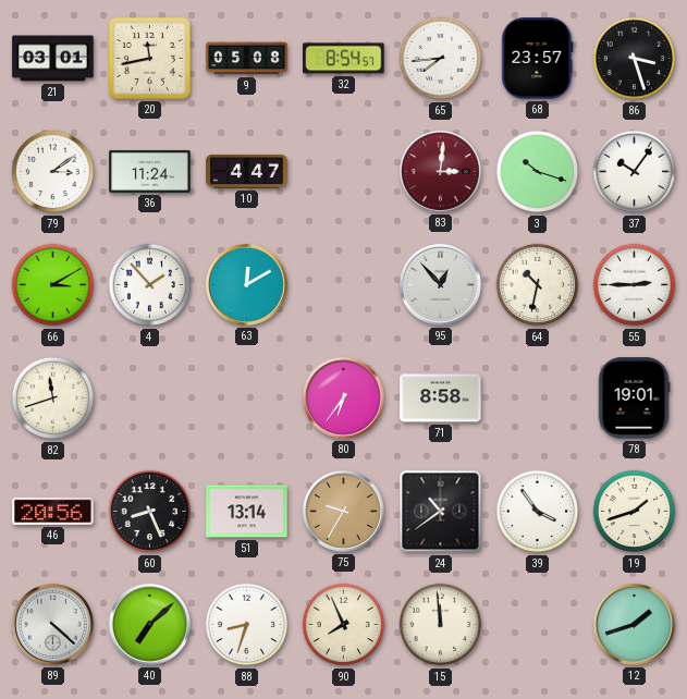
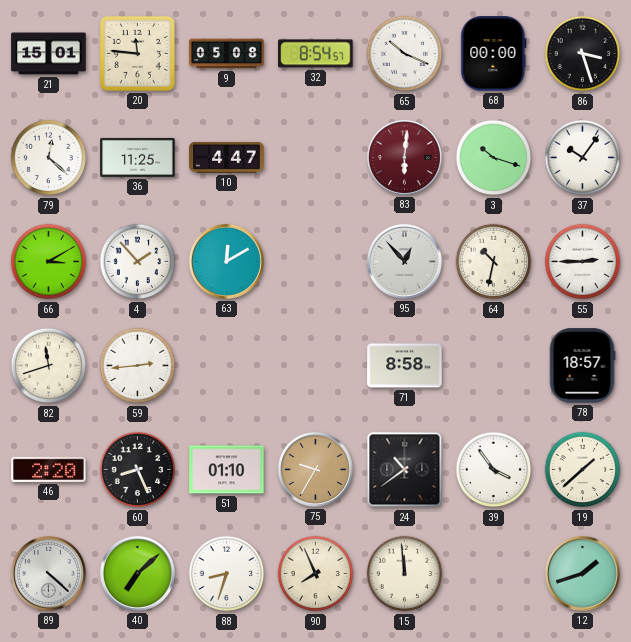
21: 03:01 -> 15:01 (49, 54)
20: 11:43 -> 11:46 (137, 53)
65: 7:44 -> 10:19 (405, 54)
68: 23:57 -> 00:00 (494, 54)
79: 3:09 -> 12:22 (49, 158)
36: 11:24 -> 11:25 (138, 157)
83: 3:01 -> 6:01 (404, 157)
59: none -> 2:44 (138, 366)
80: 6:36 -> none (343, 397)
78: 19:01 -> 18:57 (582, 366)
46: 20:56 -> 2:20 (49, 469)
51: 13:14 -> 01:10 (227, 470)
19: 1:42 -> 1:38 (583, 470)
